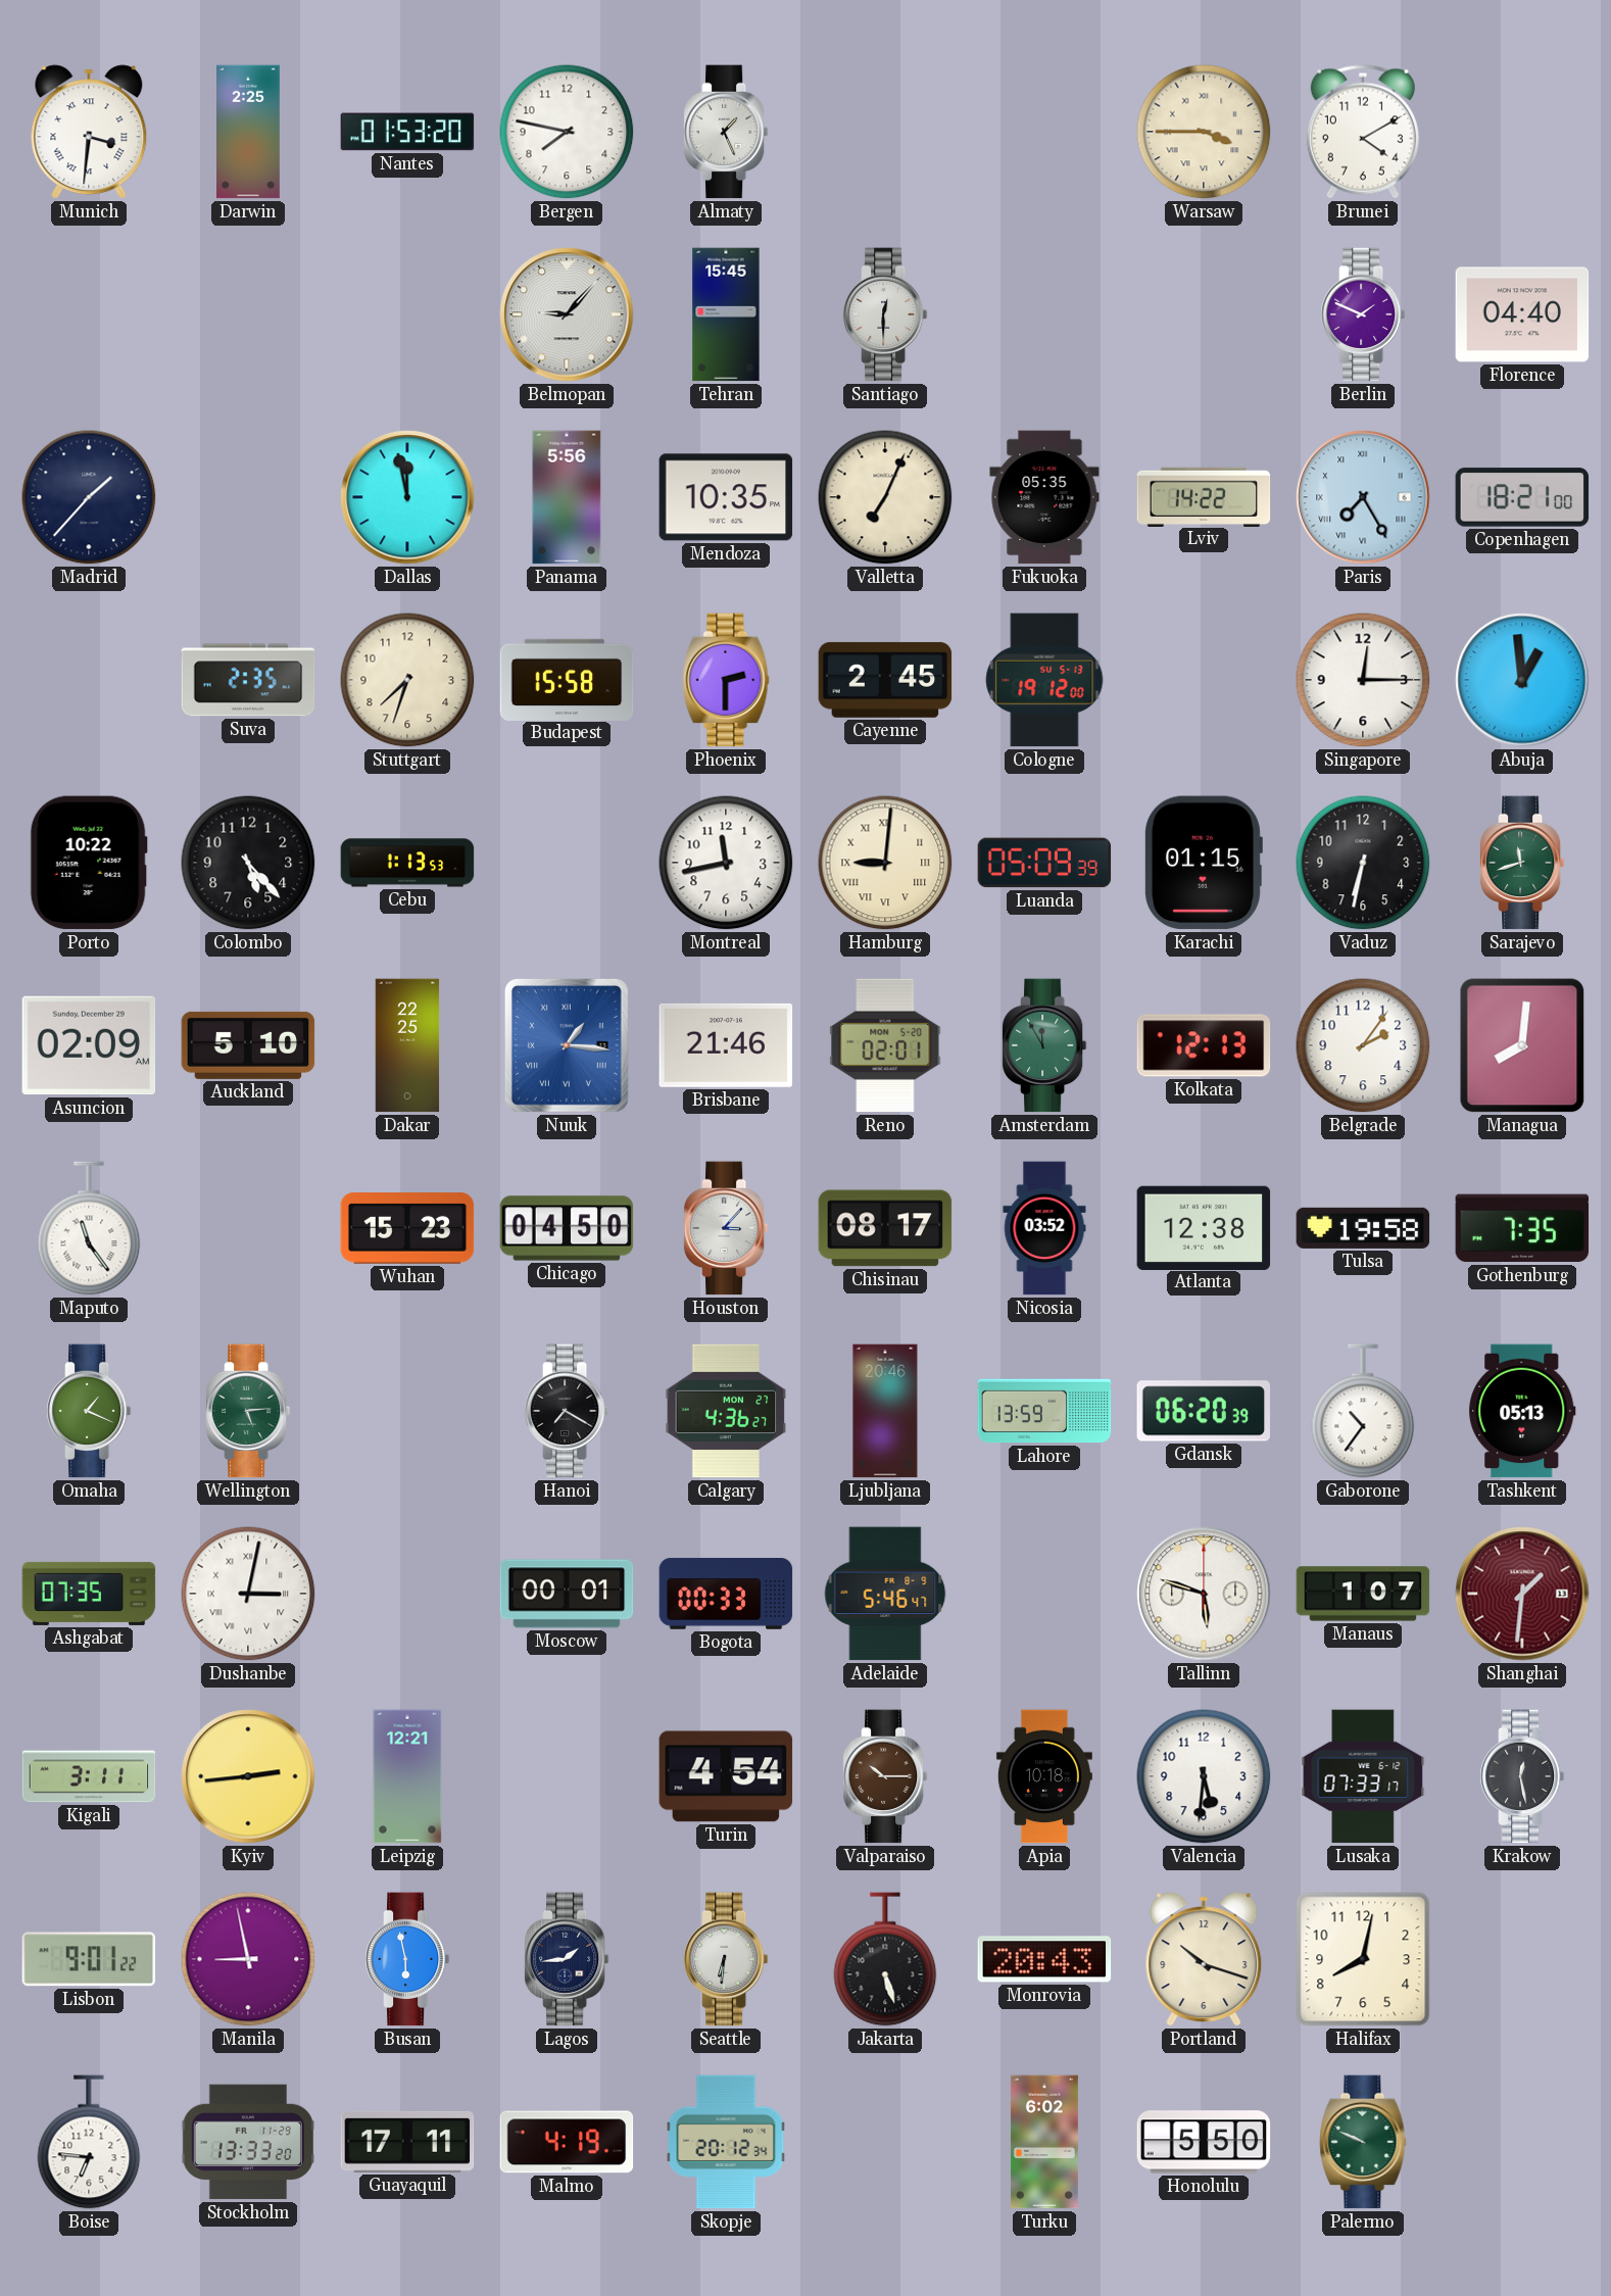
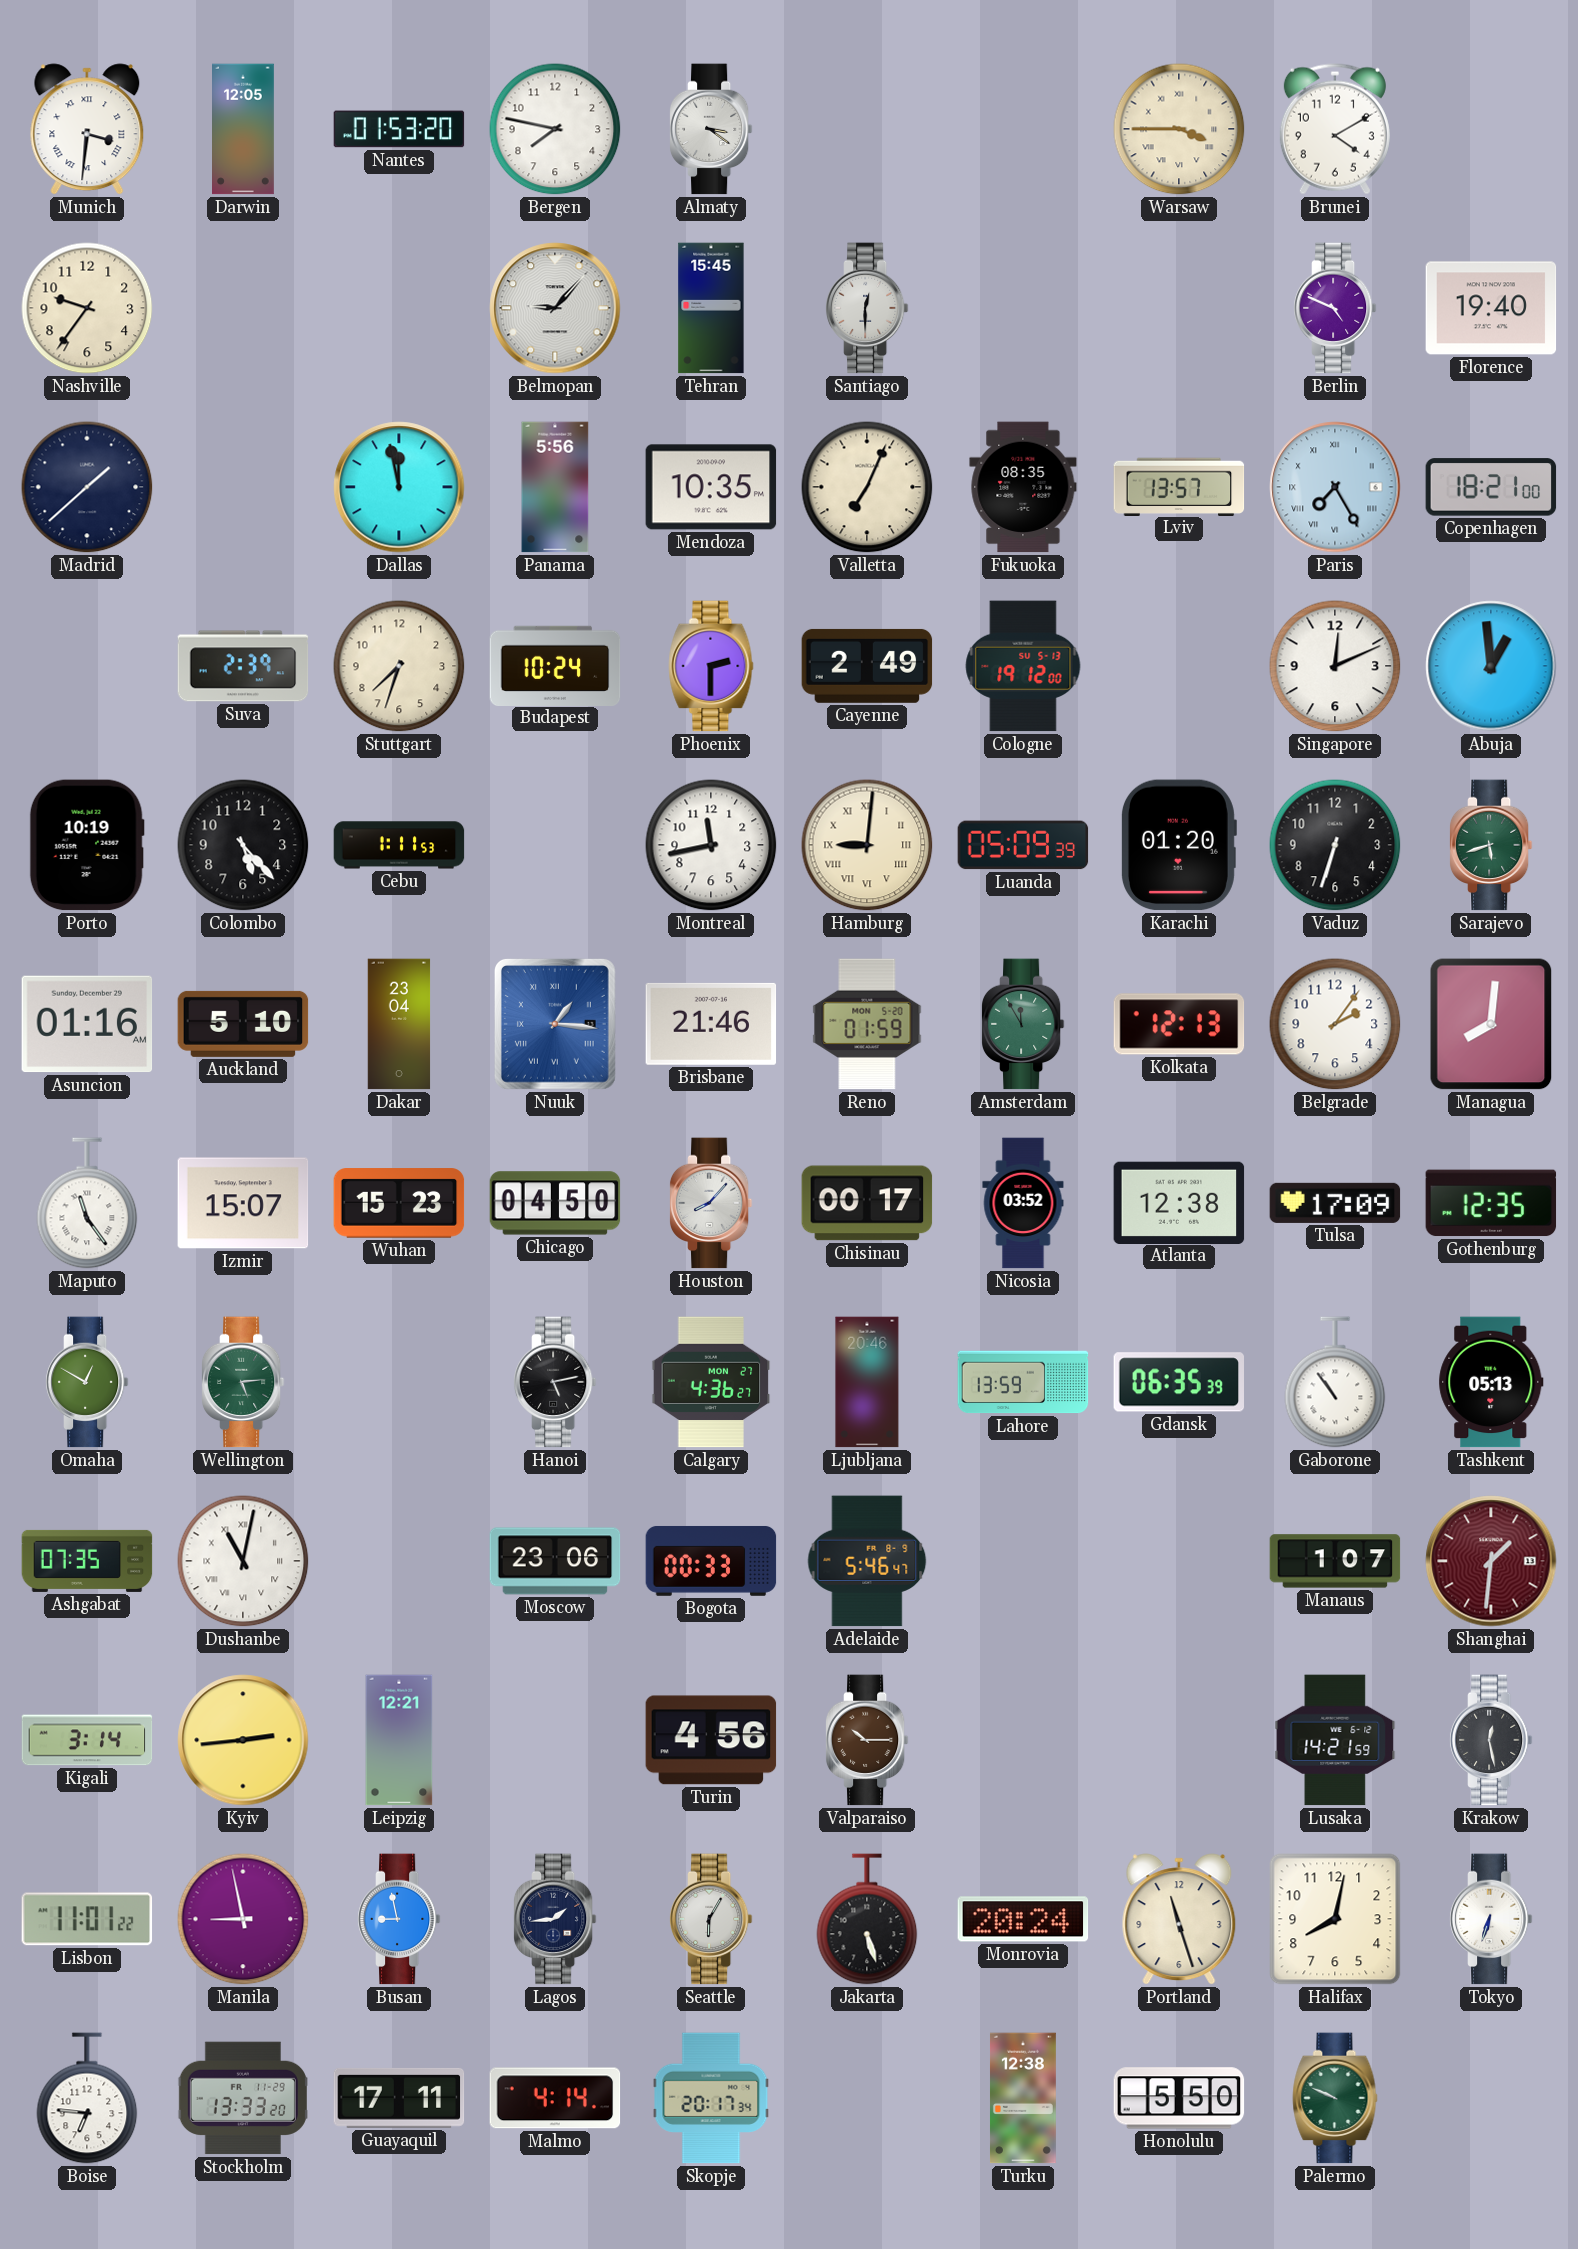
Darwin: 2:25 -> 12:05 (244, 129)
Almaty: 1:26 -> 3:21 (711, 129)
Nashville: none -> 9:36 (87, 308)
Berlin: 1:49 -> 4:49 (1335, 308)
Florence: 04:40 -> 19:40 (1491, 308)
Madrid: 1:37 -> 1:38 (87, 487)
Fukuoka: 05:35 -> 08:35 (1023, 487)
Lviv: 14:22 -> 13:57 (1179, 486)
Suva: 2:35 -> 2:39 (243, 666)
Budapest: 15:58 -> 10:24 (555, 665)
Cayenne: 2:45 -> 2:49 (867, 666)
Singapore: 12:15 -> 12:11 (1335, 666)
Porto: 10:22 -> 10:19 (87, 845)
Cebu: 1:13 -> 1:11 (399, 845)
Karachi: 01:15 -> 01:20 (1178, 845)
Vaduz: 6:32 -> 6:33 (1335, 845)
Sarajevo: 11:42 -> 5:42 (1491, 845)
Asuncion: 02:09 -> 01:16 (87, 1024)
Dakar: 22:25 -> 23:04 (399, 1024)
Reno: 02:01 -> 01:59 (867, 1024)
Izmir: none -> 15:07 (243, 1203)
Houston: 3:07 -> 8:07 (711, 1203)
Chisinau: 08:17 -> 00:17 (867, 1203)
Tulsa: 19:58 -> 17:09 (1335, 1203)
Gothenburg: 7:35 -> 12:35 (1491, 1203)
Omaha: 1:19 -> 12:50 (87, 1382)
Hanoi: 7:20 -> 5:13 (555, 1382)
Gdansk: 06:20 -> 06:35 (1179, 1382)
Gaborone: 10:36 -> 10:54 (1335, 1382)
Dushanbe: 3:02 -> 11:02 (243, 1561)
Moscow: 00:01 -> 23:06 (555, 1561)
Tallinn: 5:48 -> none (1204, 1594)
Kigali: 3:11 -> 3:14 (87, 1740)
Turin: 4:54 -> 4:56 (711, 1740)
Apia: 10:18 -> none (1044, 1776)
Valencia: 5:31 -> none (1204, 1776)
Lusaka: 07:33 -> 14:21 (1335, 1740)
Lisbon: 9:01 -> 11:01 (87, 1919)
Busan: 5:58 -> 8:58 (399, 1919)
Seattle: 6:31 -> 6:05 (711, 1919)
Monrovia: 20:43 -> 20:24 (1023, 1919)
Portland: 10:18 -> 11:27 (1179, 1919)
Tokyo: none -> 6:33 (1491, 1919)
Malmo: 4:19 -> 4:14 (555, 2098)
Skopje: 20:12 -> 20:17 (711, 2098)
Turku: 6:02 -> 12:38 (1023, 2098)
